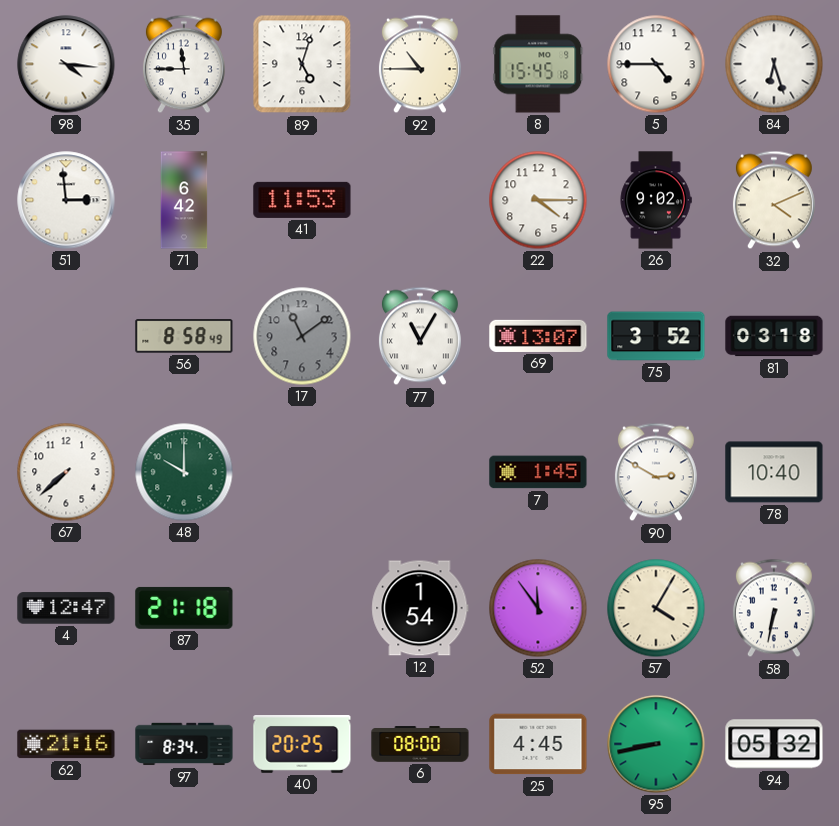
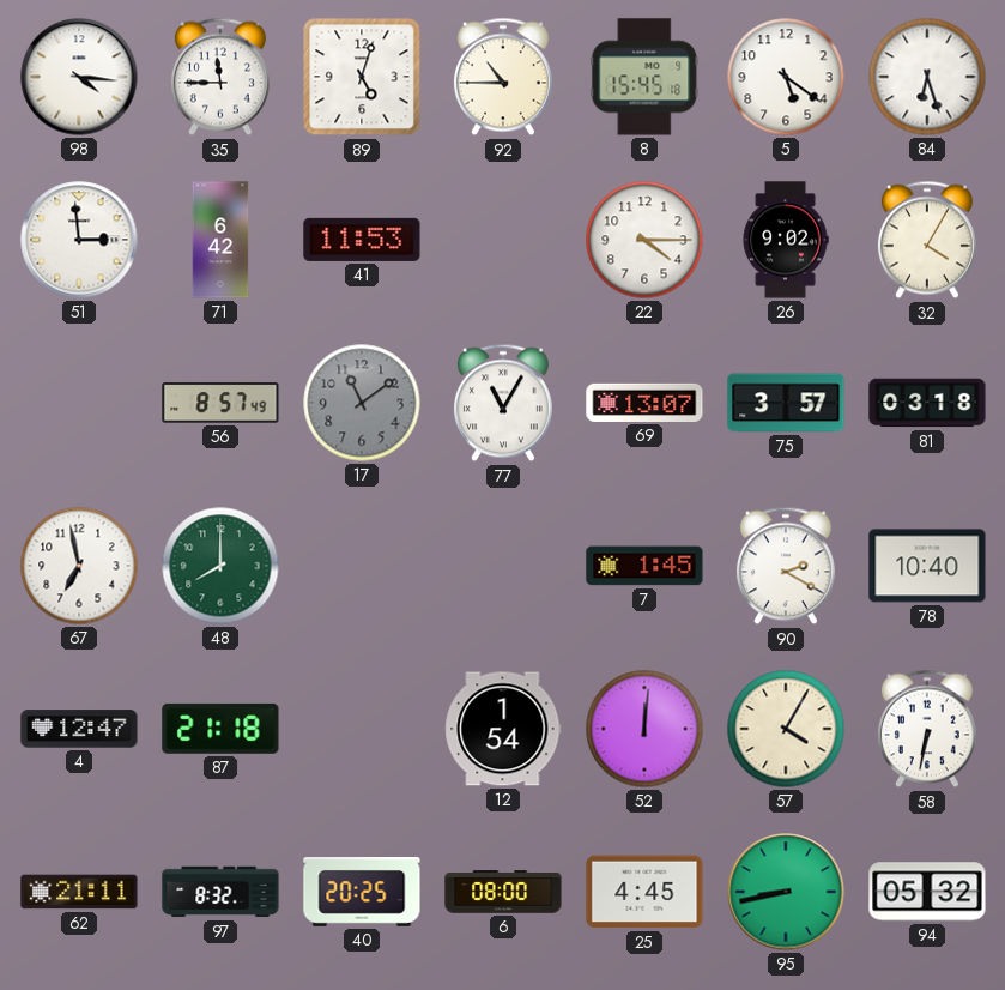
5: 4:45 -> 5:21 (786, 77)
32: 4:11 -> 4:05 (927, 240)
56: 8:58 -> 8:57 (220, 403)
75: 3:52 -> 3:57 (786, 403)
67: 7:38 -> 6:58 (79, 566)
48: 10:00 -> 8:00 (220, 566)
90: 2:50 -> 2:20 (786, 566)
52: 11:54 -> 12:01 (644, 729)
62: 21:16 -> 21:11 (79, 892)
97: 8:34 -> 8:32 (220, 892)
